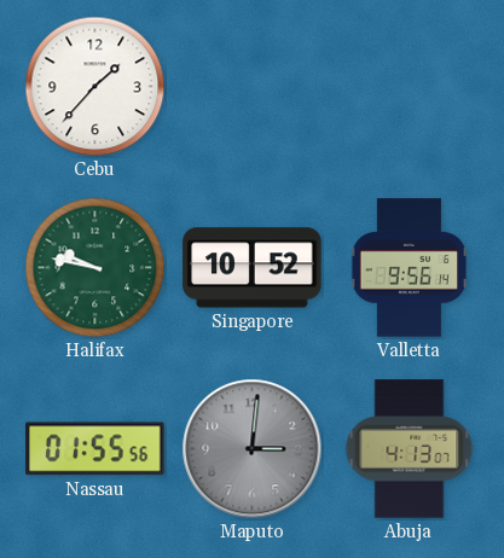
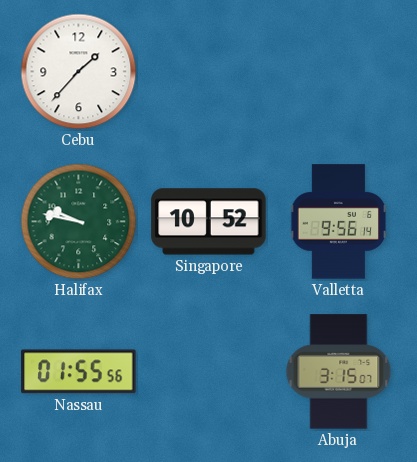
Maputo: 3:01 -> none (253, 449)
Abuja: 4:13 -> 3:15 (339, 372)
